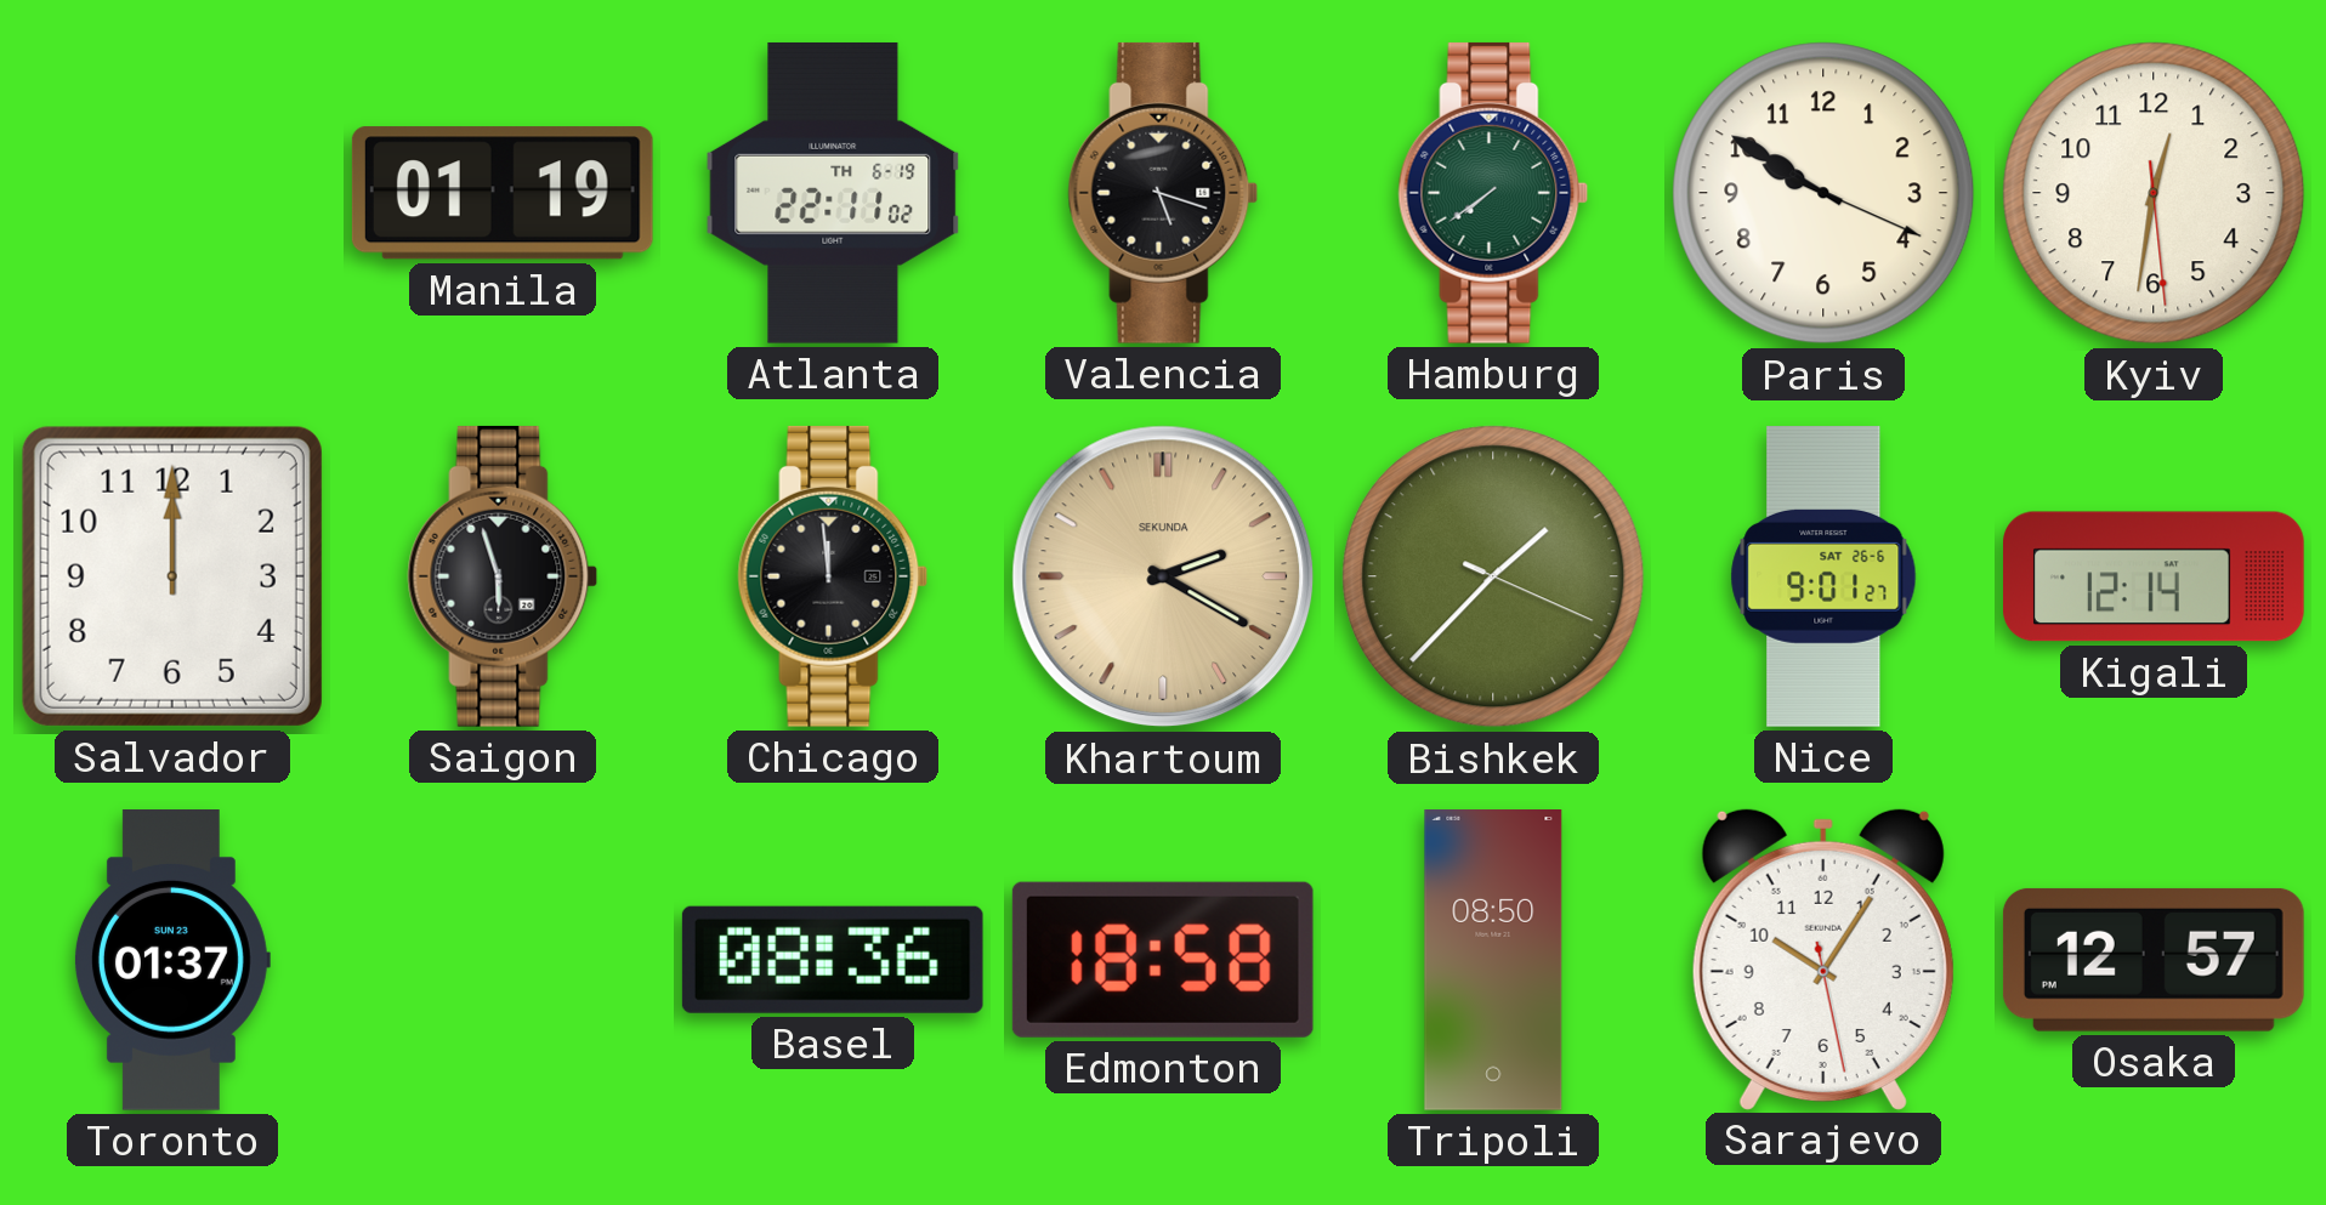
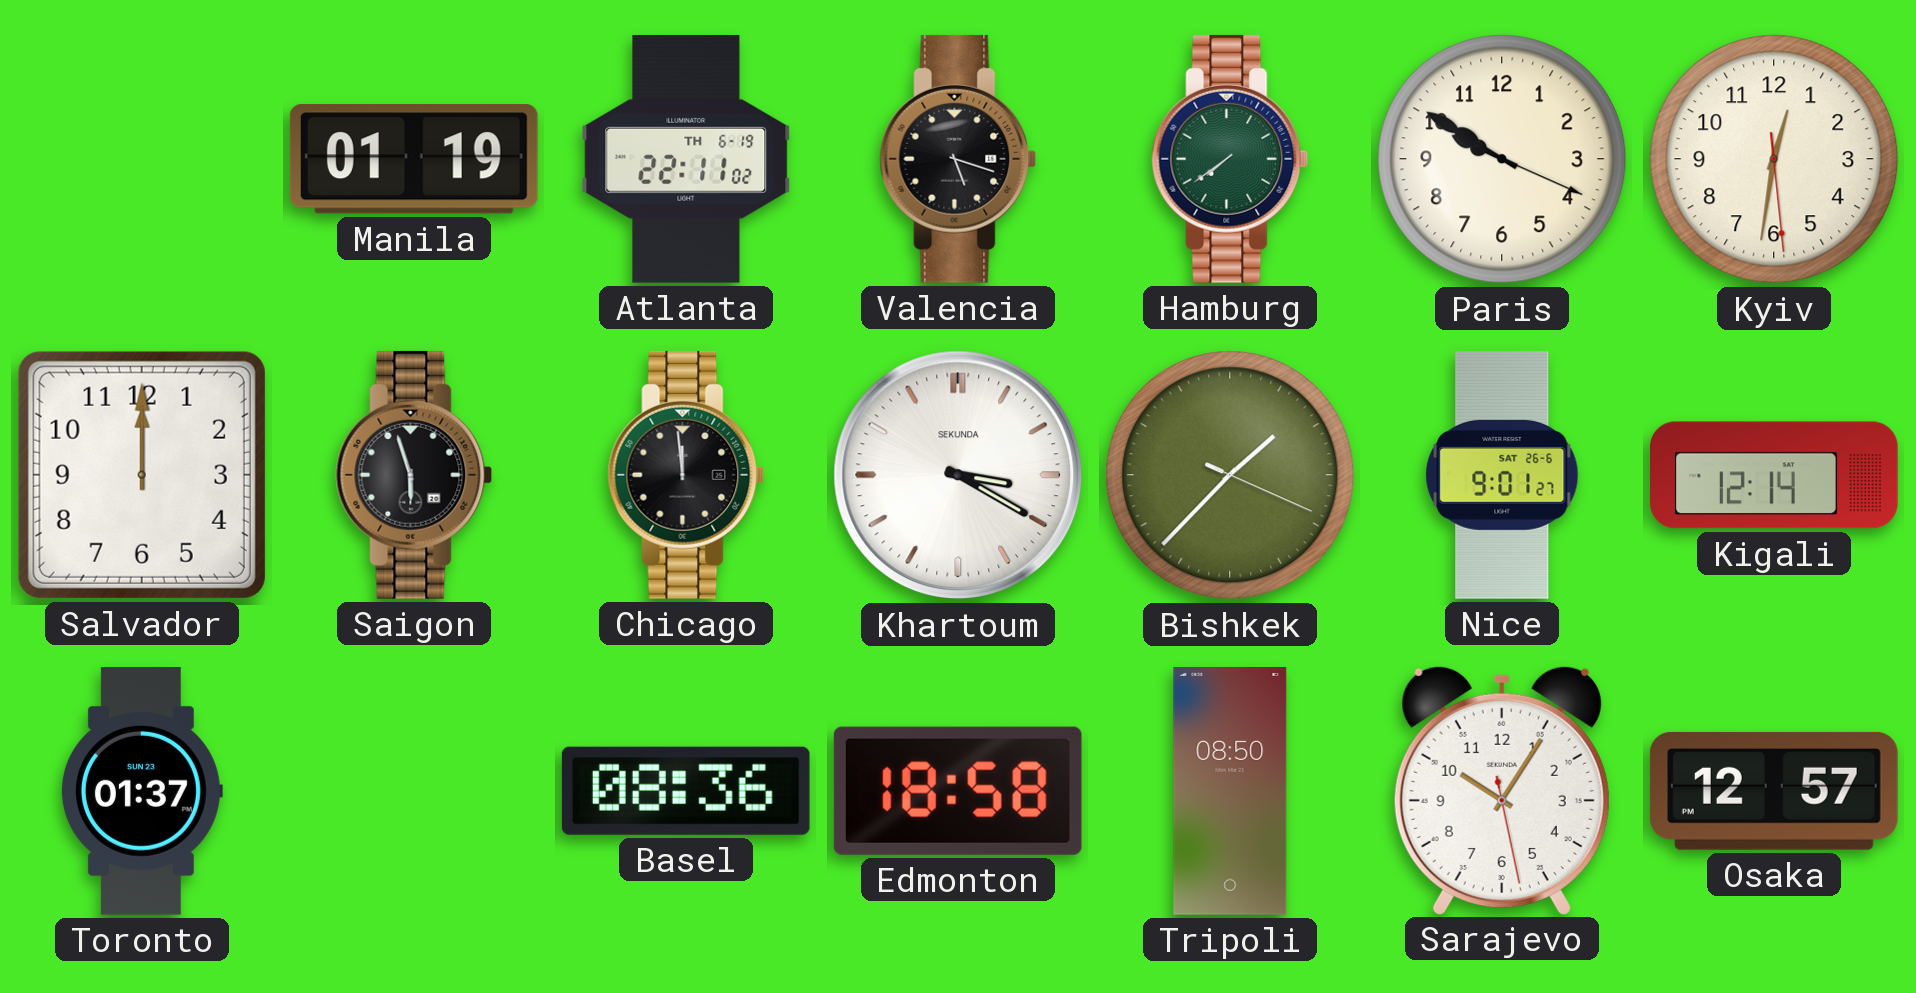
Khartoum: 2:20 -> 3:20 (958, 475)
Khartoum dial: champagne -> white (958, 475)
